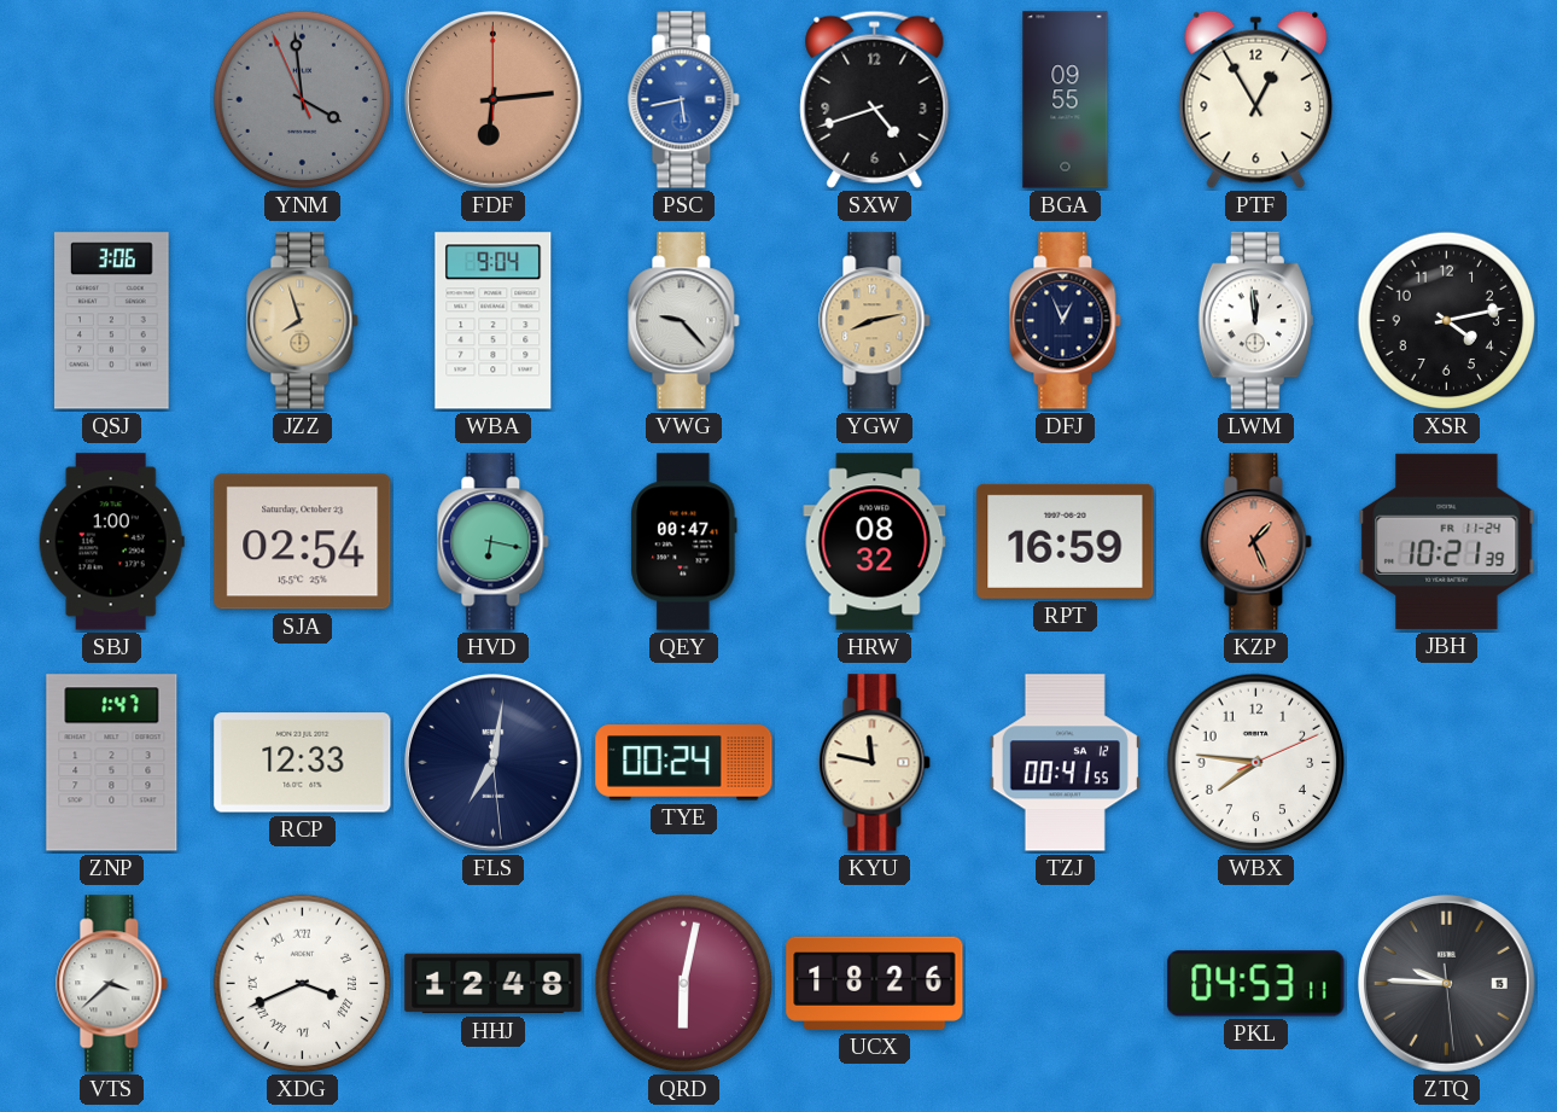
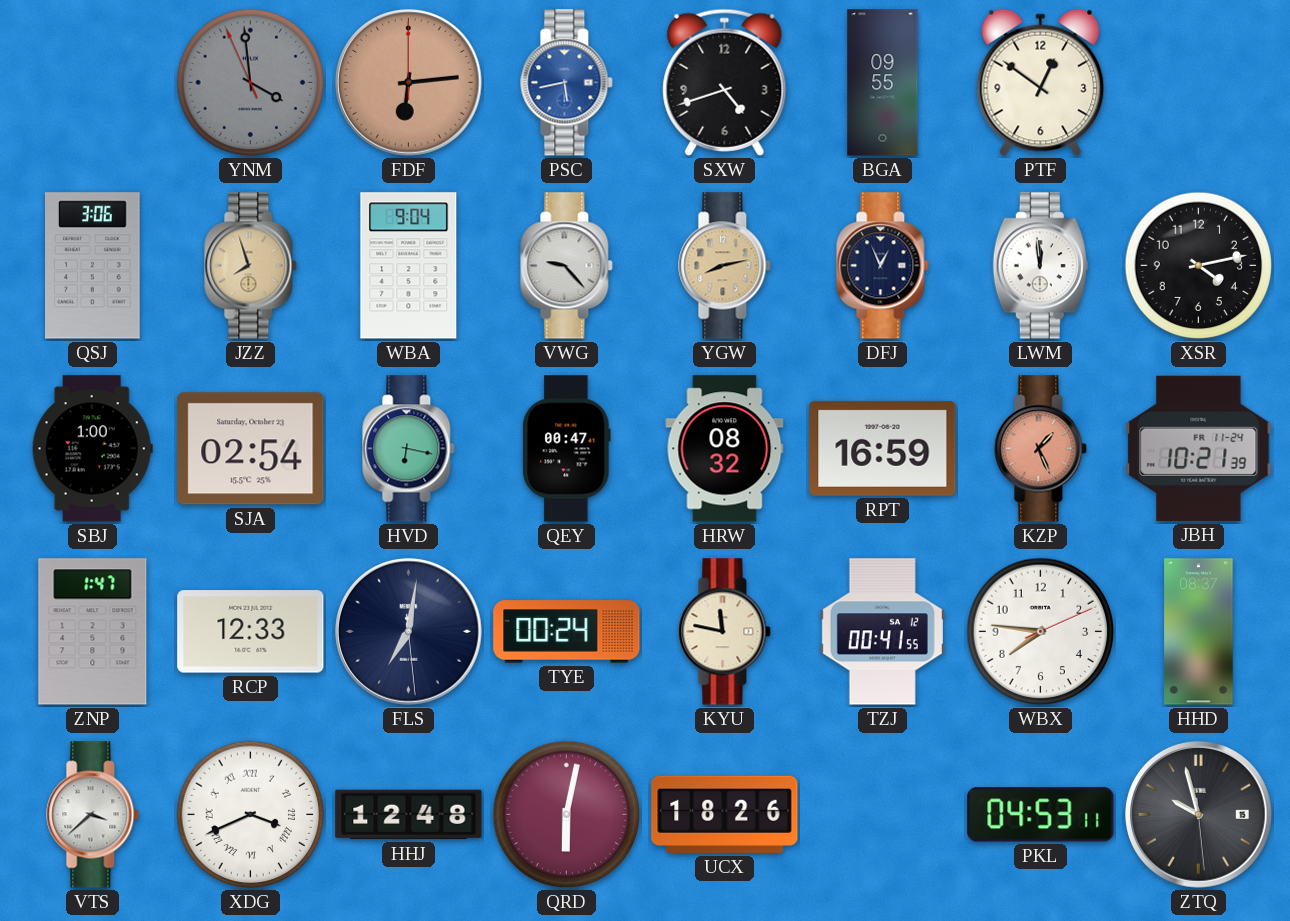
PTF: 12:55 -> 12:51 (1041, 83)
HHD: none -> 08:37 (1199, 632)
ZTQ: 9:45 -> 9:57 (1199, 815)
